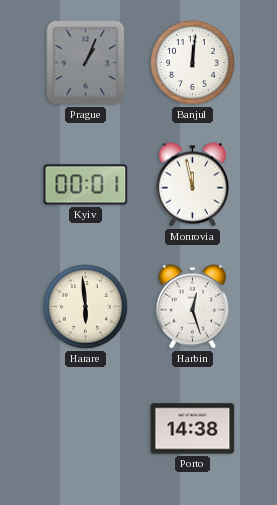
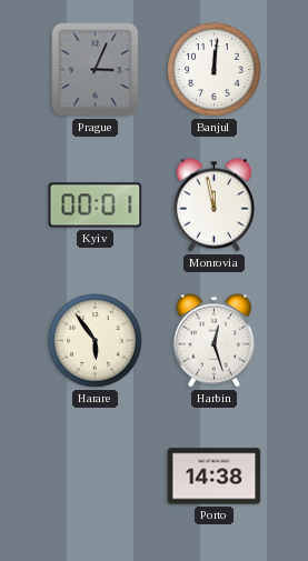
Prague: 1:04 -> 3:04 (96, 70)
Harare: 5:59 -> 5:54 (96, 341)
